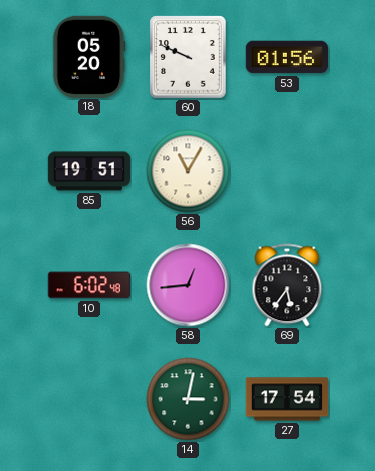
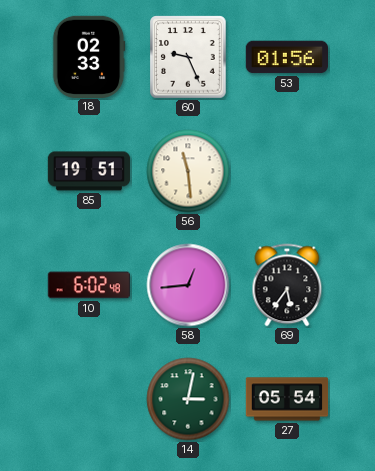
18: 05:20 -> 02:33 (89, 56)
60: 9:49 -> 9:26 (188, 57)
56: 11:05 -> 11:29 (188, 171)
27: 17:54 -> 05:54 (287, 399)
